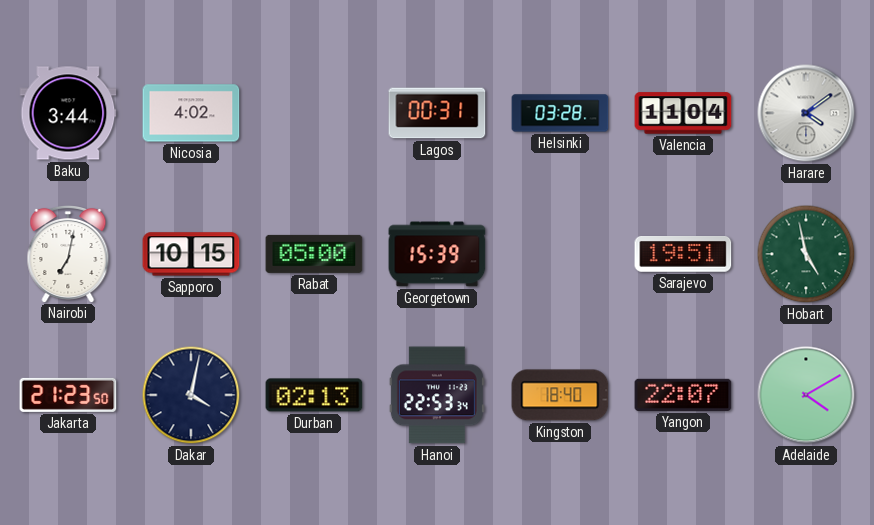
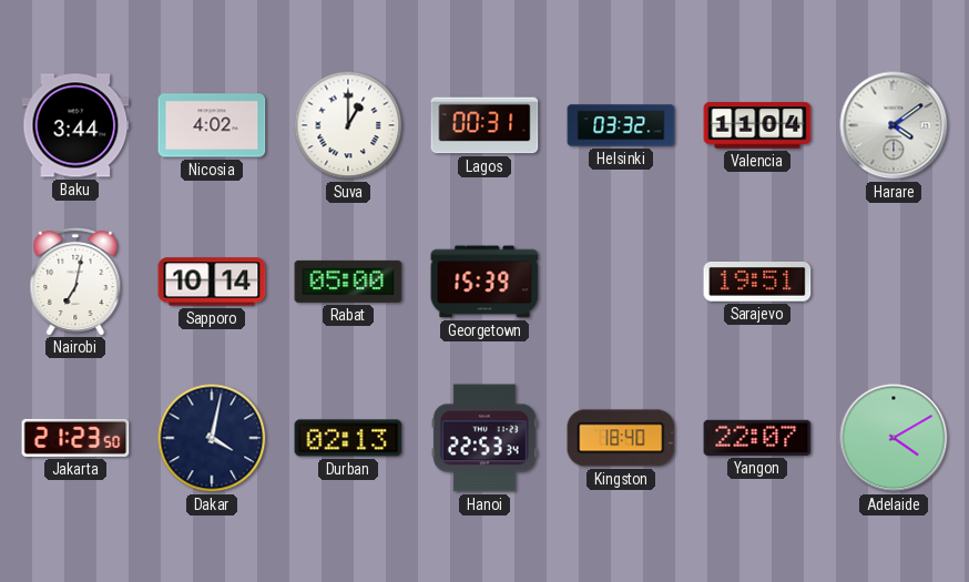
Suva: none -> 1:00 (348, 125)
Helsinki: 03:28 -> 03:32 (621, 125)
Sapporo: 10:15 -> 10:14 (212, 282)
Hobart: 4:58 -> none (806, 254)
